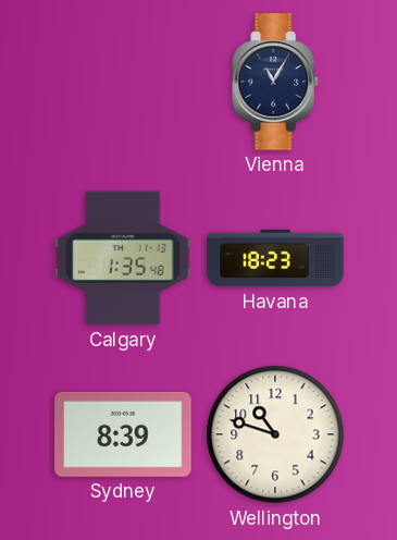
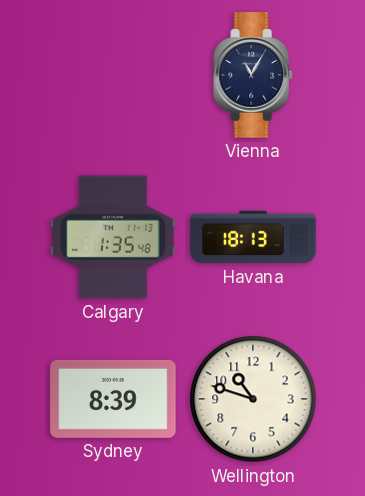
Havana: 18:23 -> 18:13 (253, 237)
